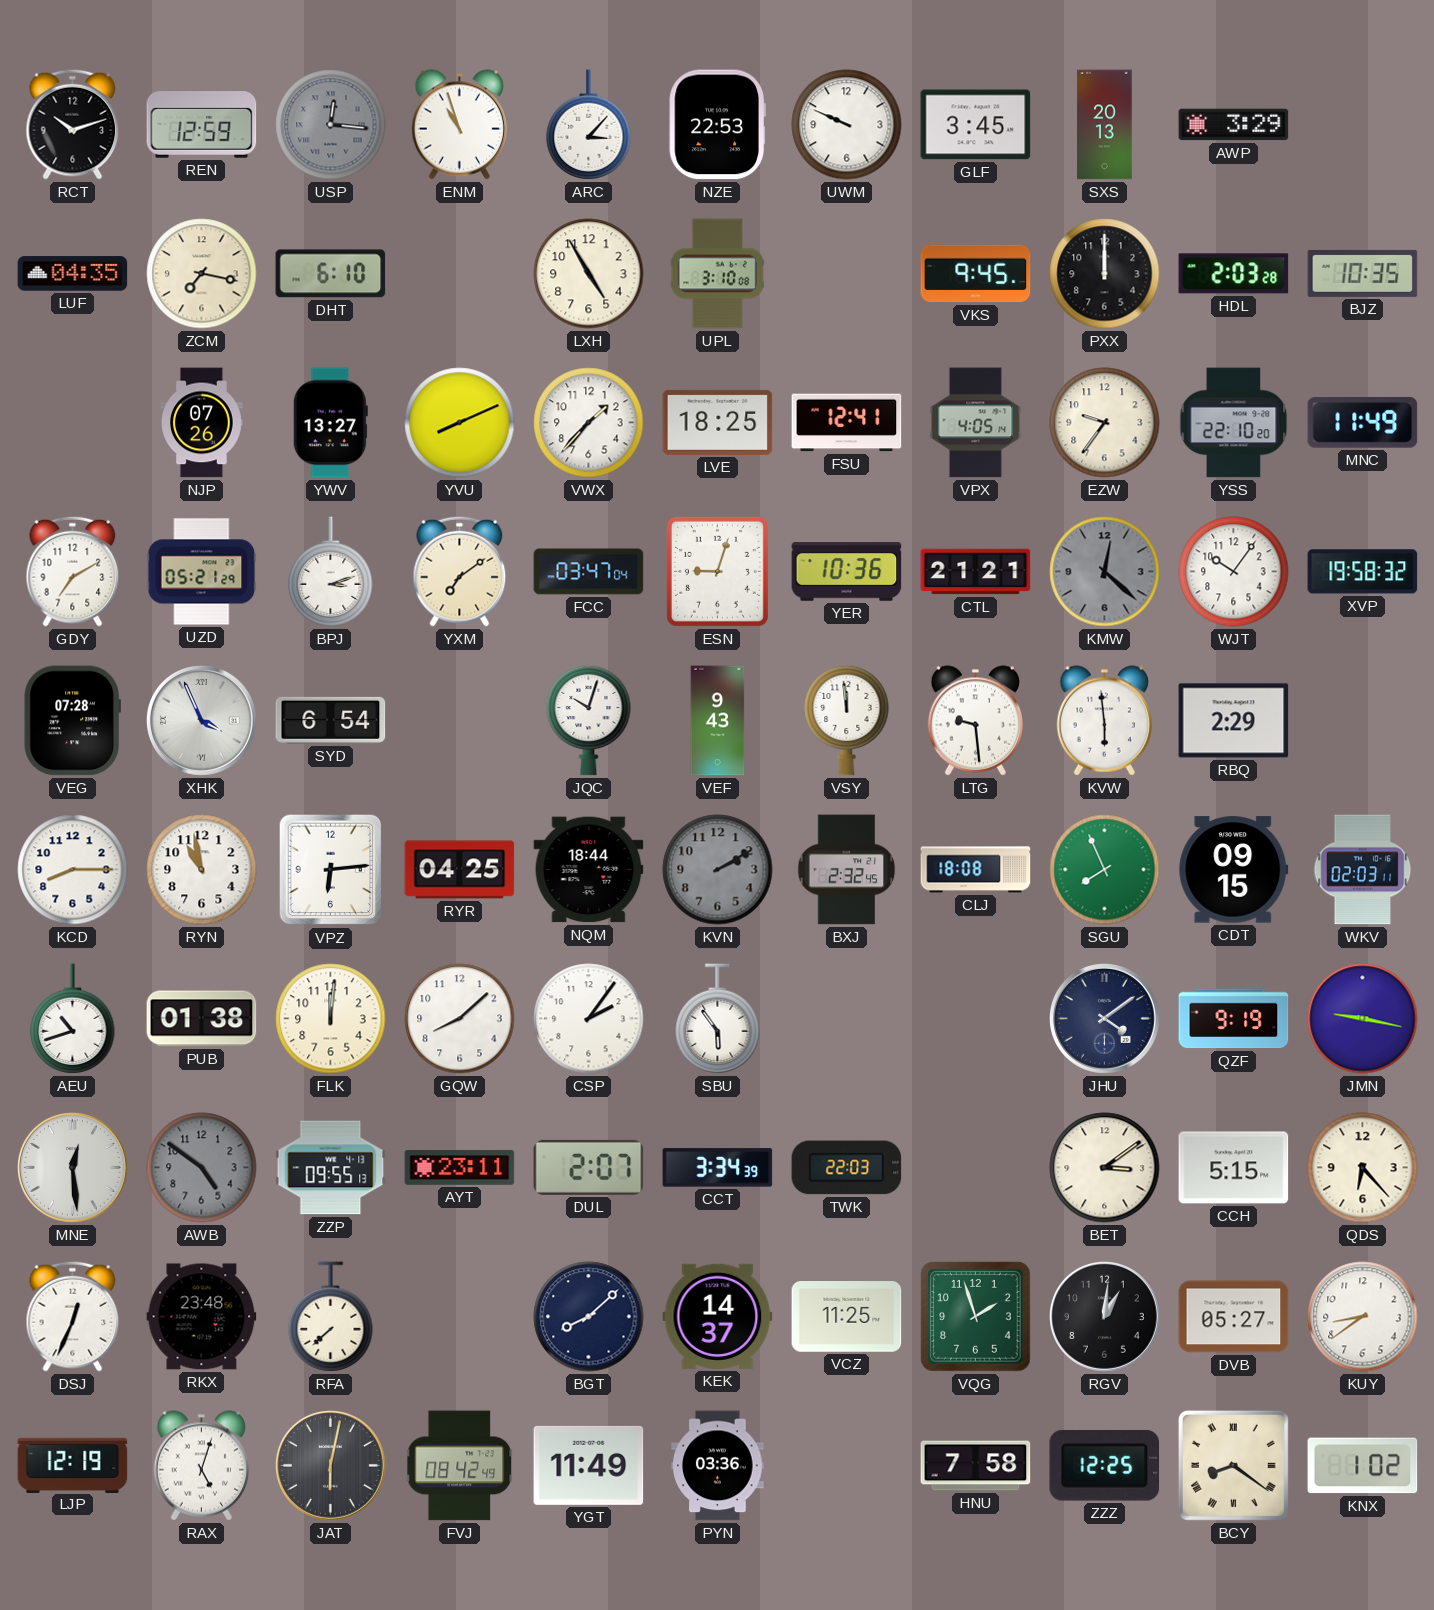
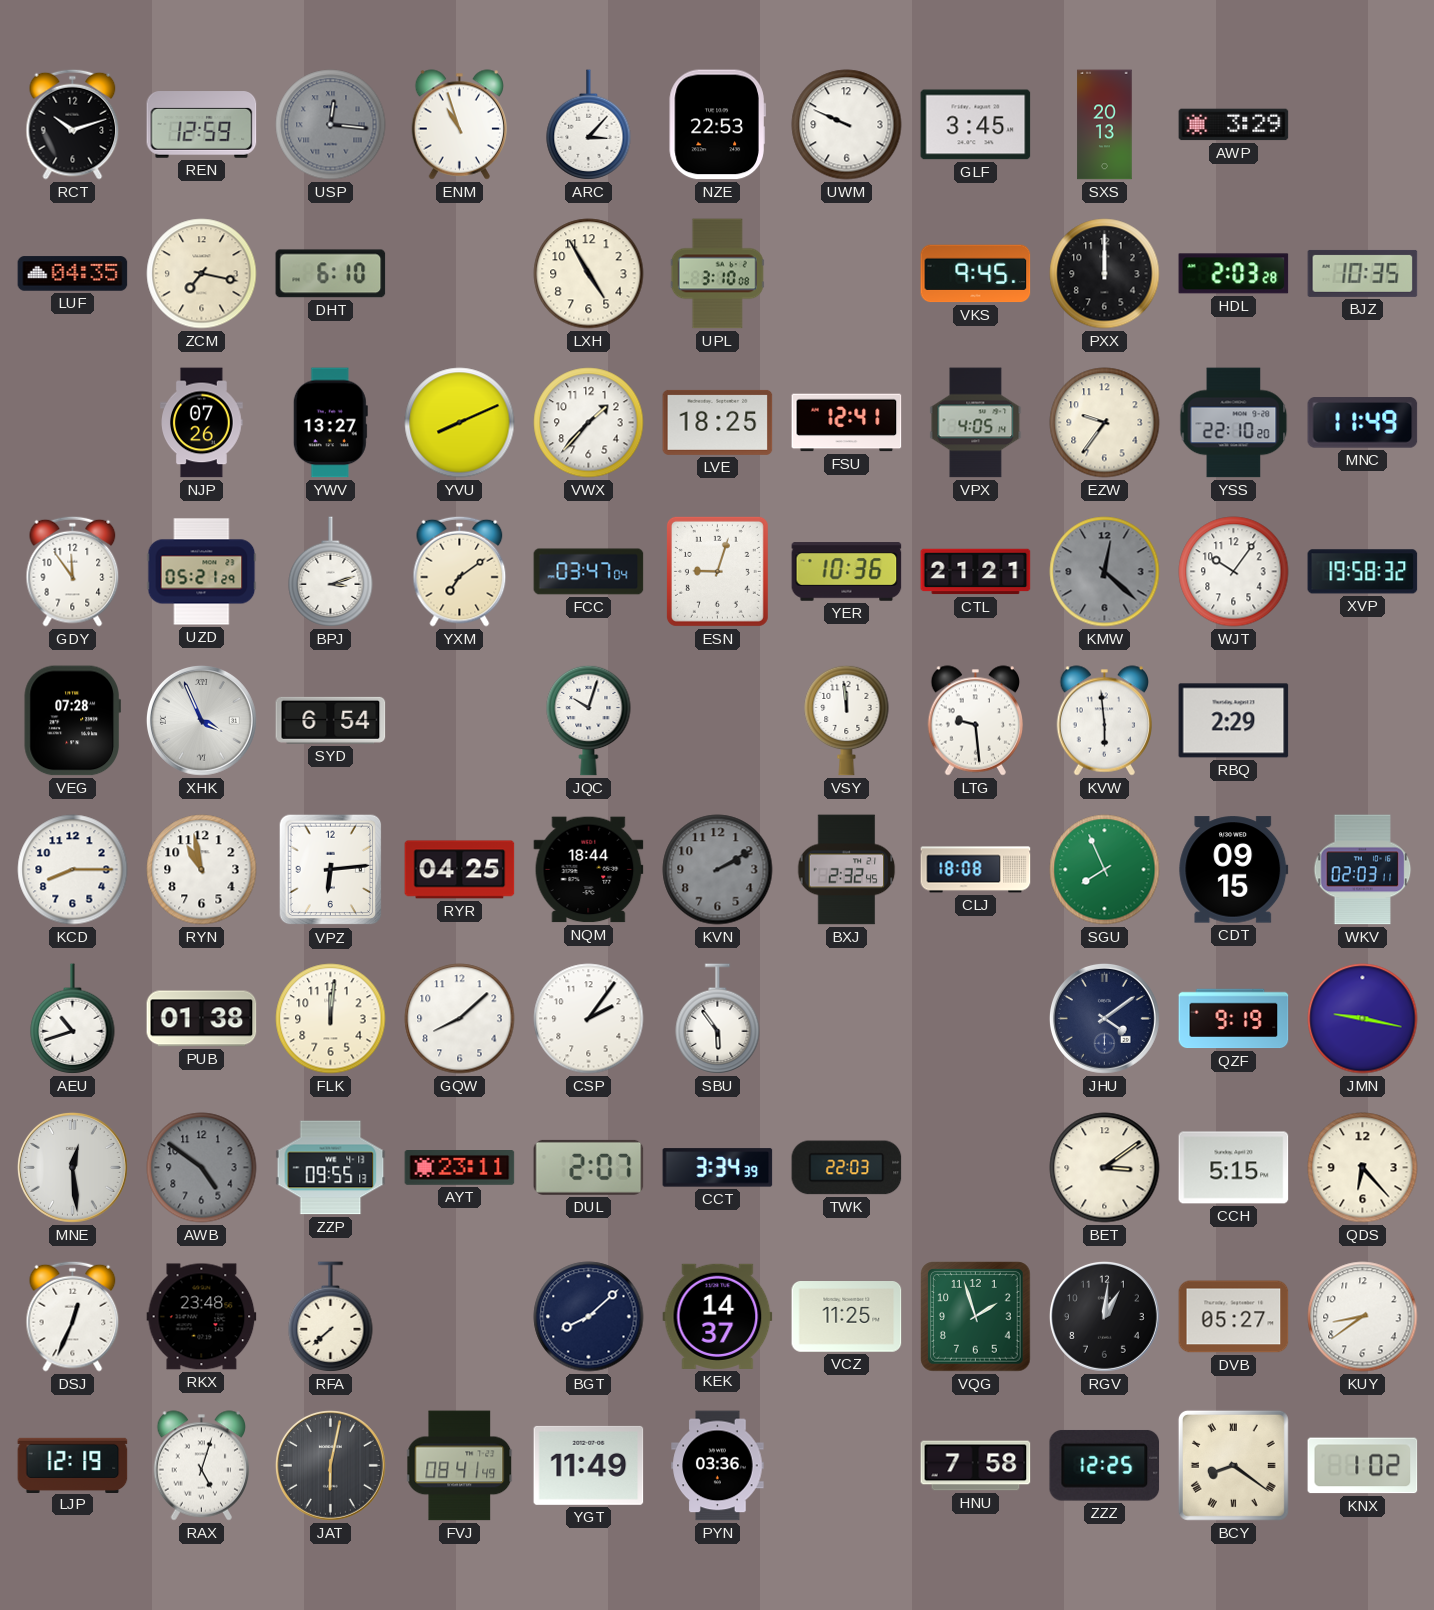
GDY: 7:10 -> 11:54 (73, 571)
VEF: 9:43 -> none (718, 721)
FVJ: 08:42 -> 08:41 (460, 1466)
